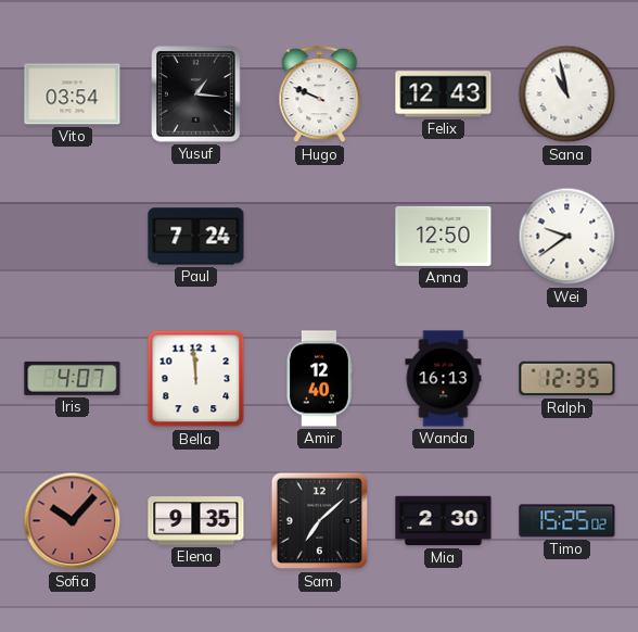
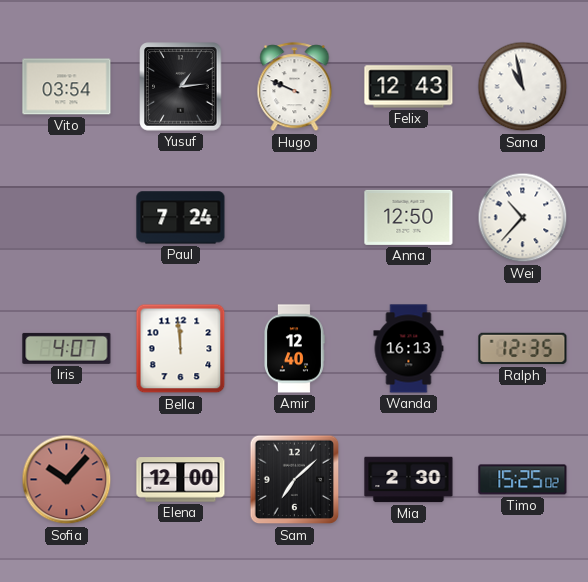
Yusuf: 1:16 -> 1:14 (181, 87)
Wei: 9:39 -> 10:37 (523, 218)
Elena: 9:35 -> 12:00 (181, 480)
